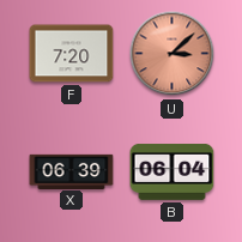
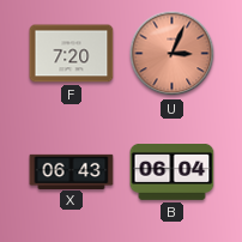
U: 3:08 -> 3:04 (173, 54)
X: 06:39 -> 06:43 (72, 171)
